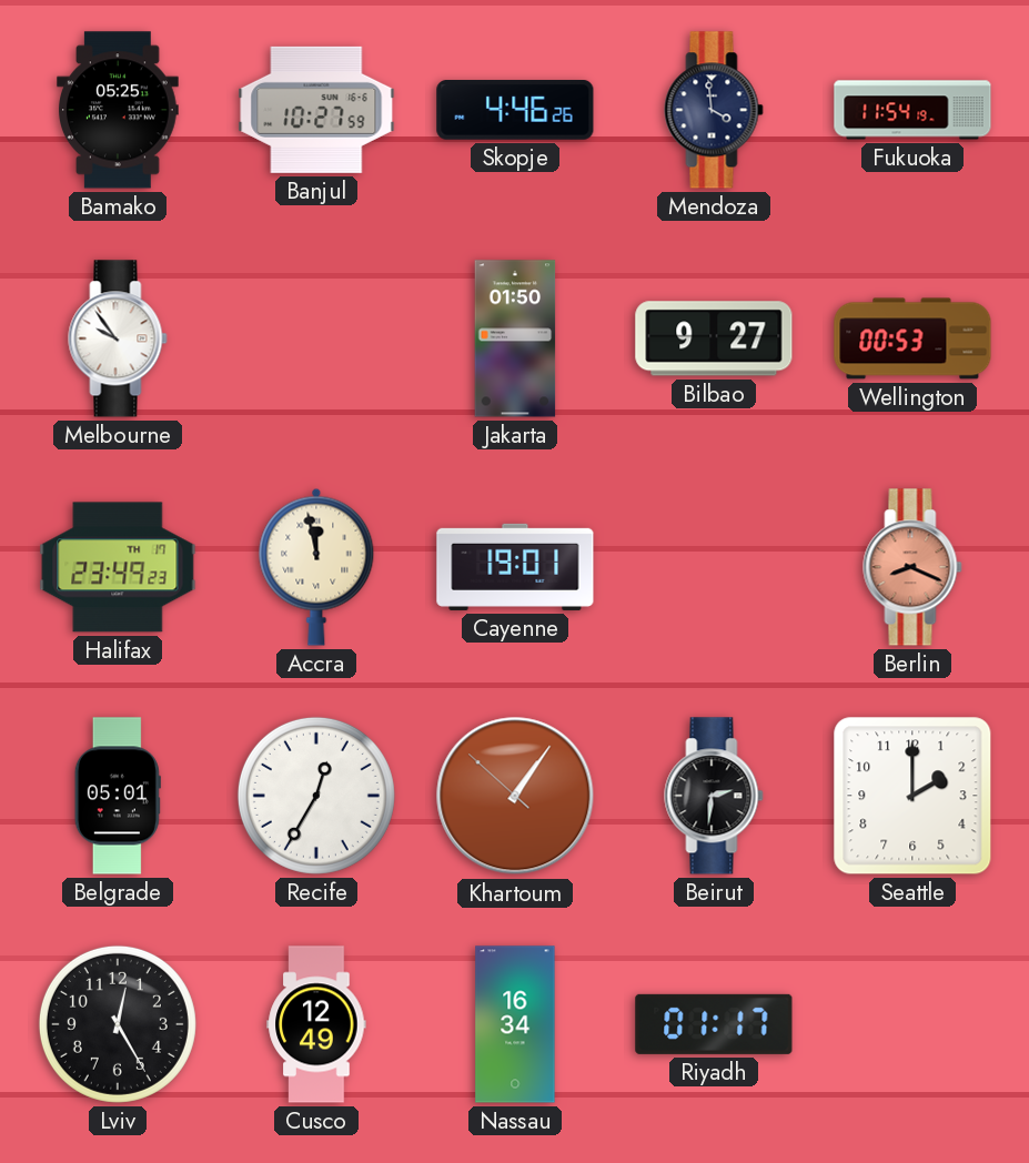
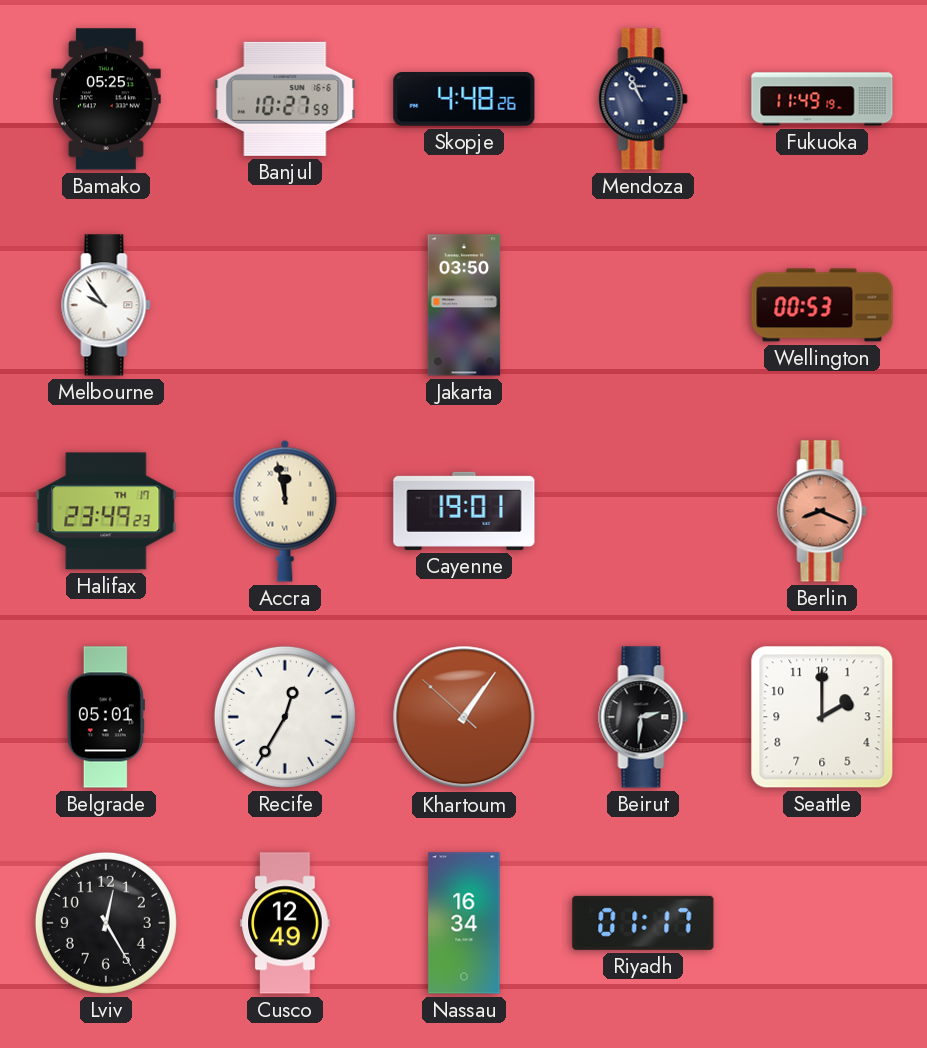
Skopje: 4:46 -> 4:48 (464, 100)
Mendoza: 3:59 -> 10:56 (643, 99)
Fukuoka: 11:54 -> 11:49 (822, 99)
Jakarta: 01:50 -> 03:50 (464, 305)
Bilbao: 9:27 -> none (714, 338)
